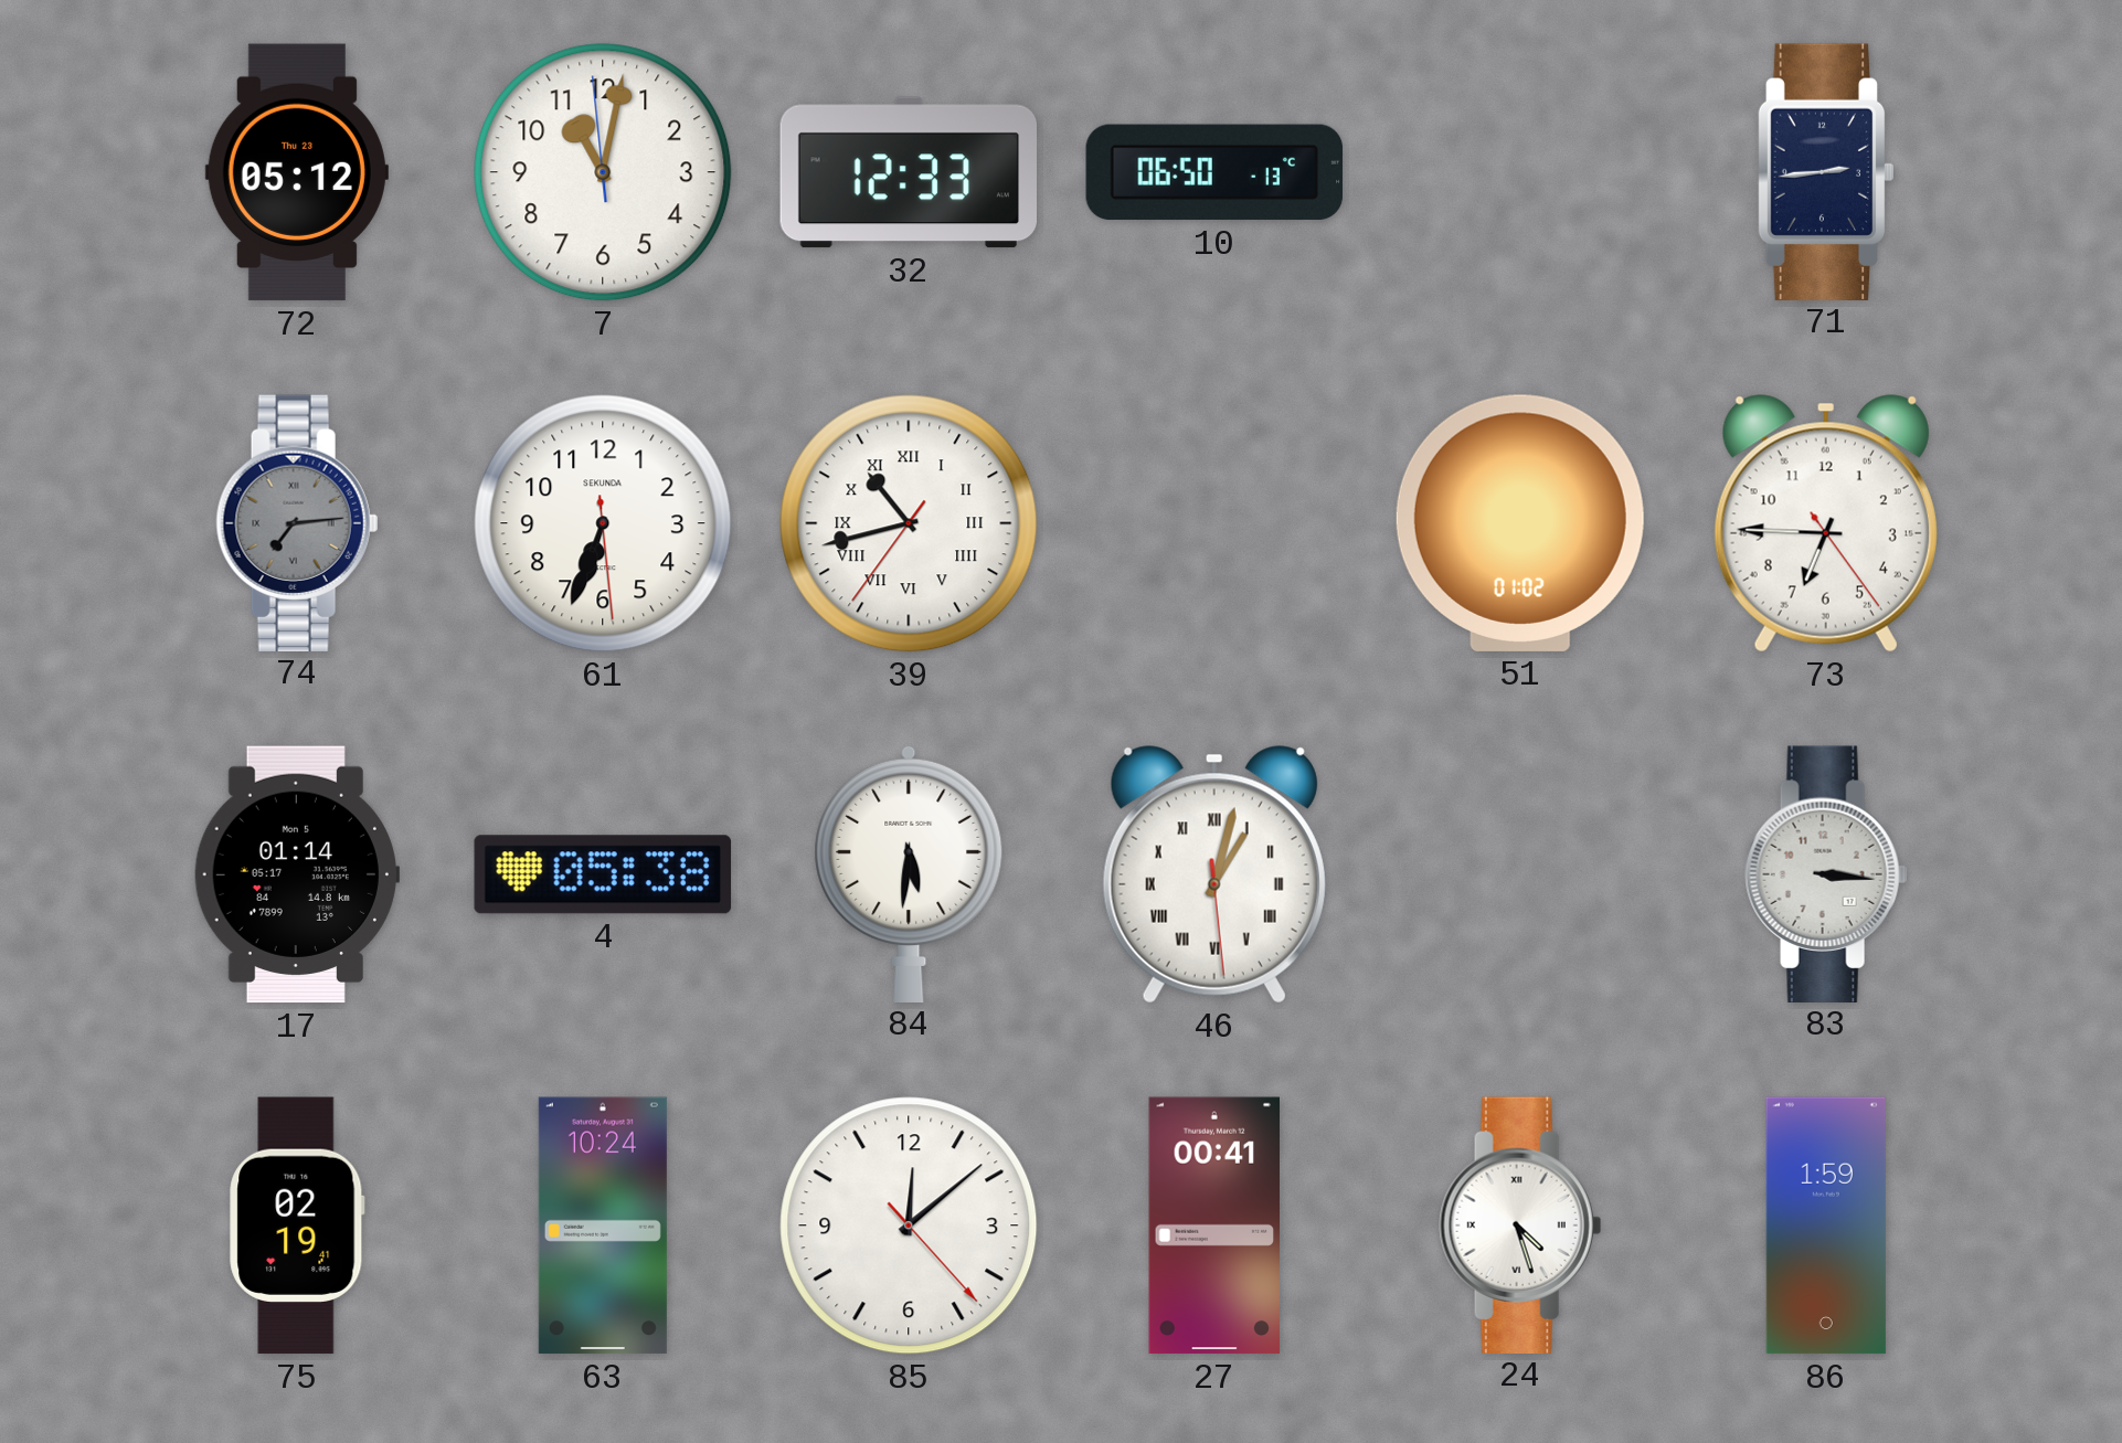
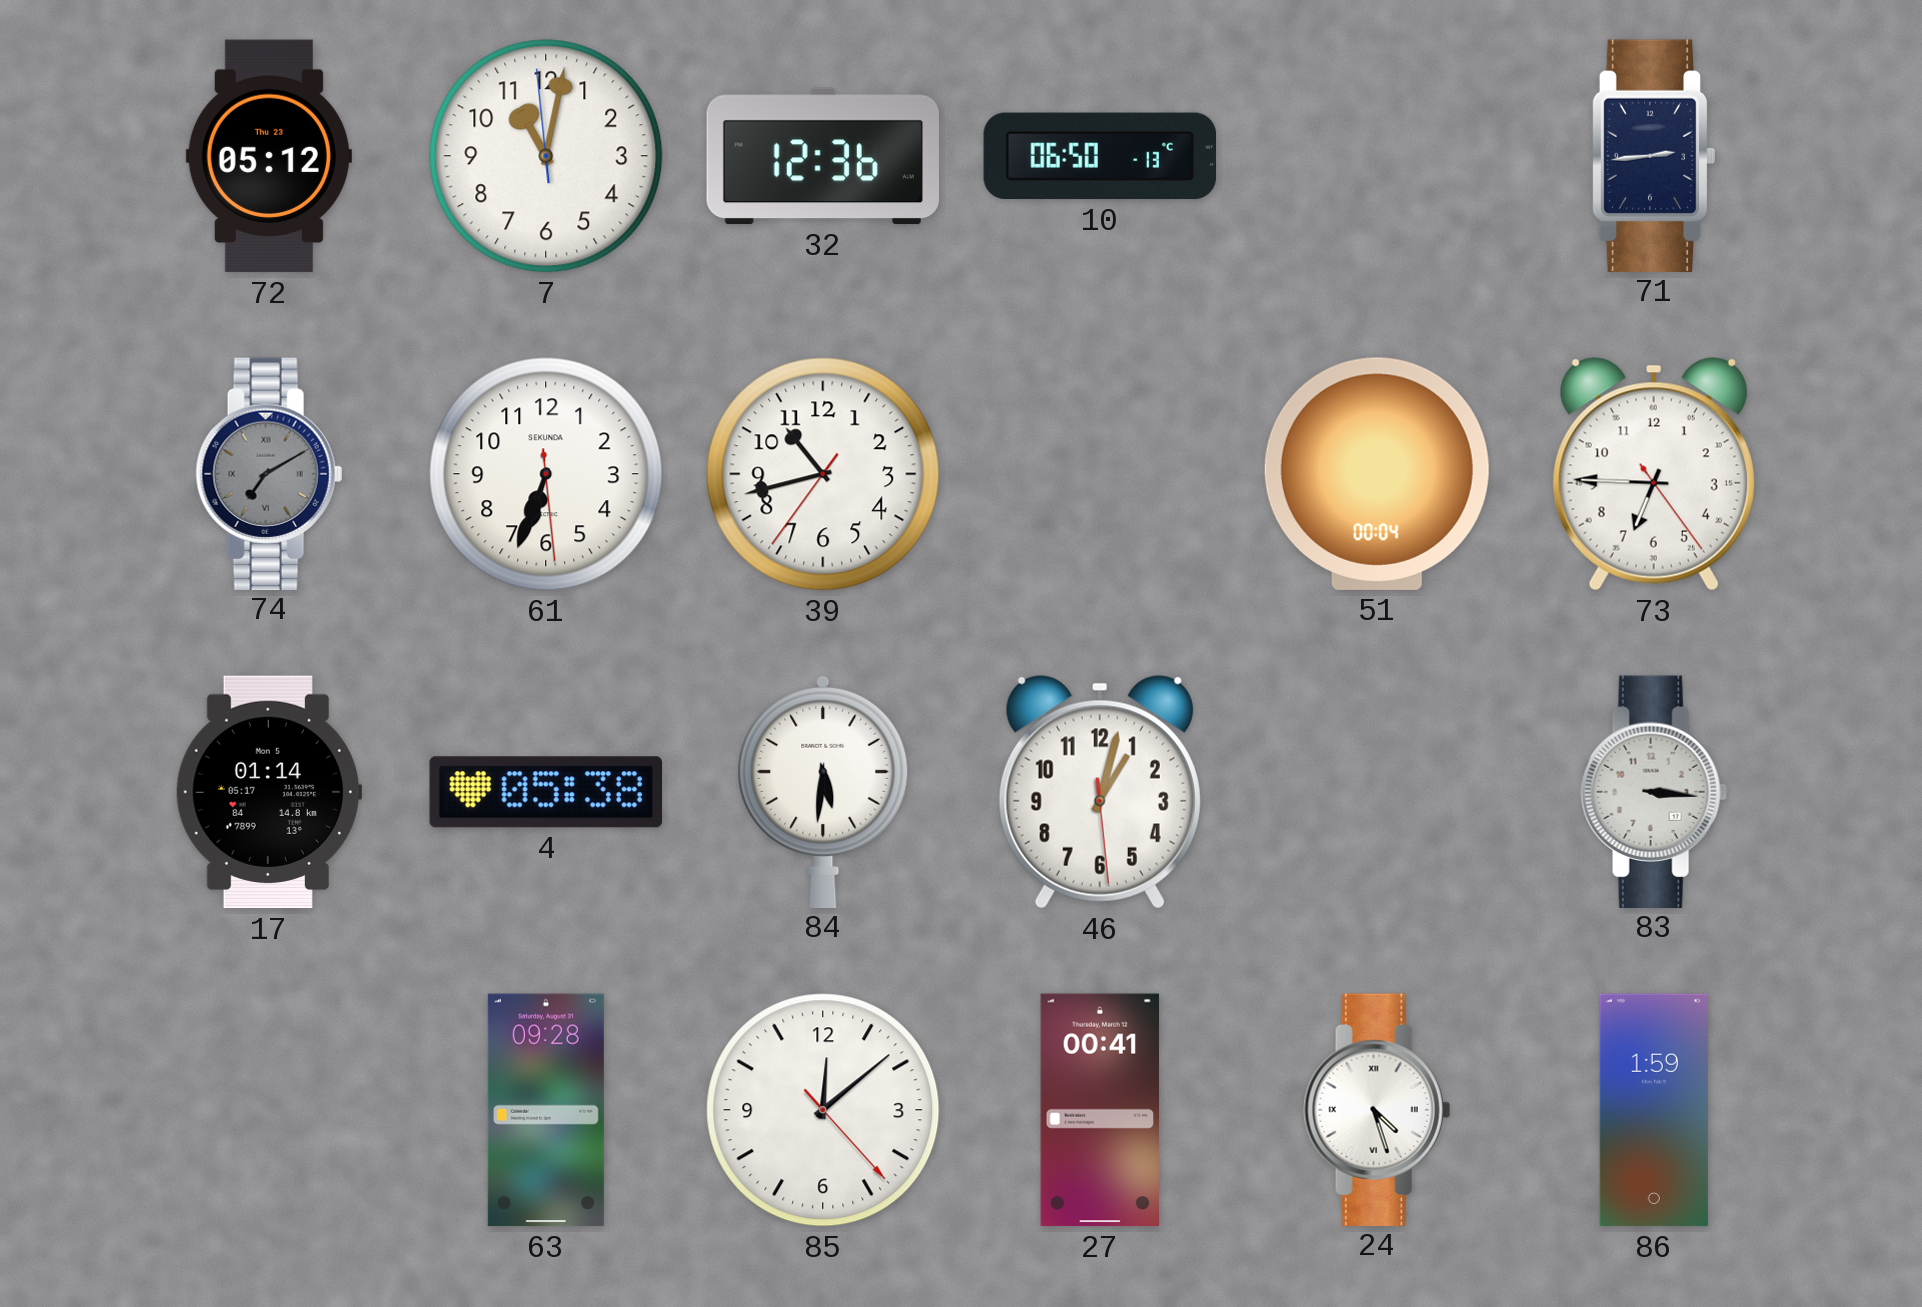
32: 12:33 -> 12:36 (823, 156)
74: 7:14 -> 7:10 (269, 473)
39 numerals: Roman -> Arabic (823, 474)
51: 01:02 -> 00:04 (1377, 474)
46 numerals: Roman -> Arabic (1100, 792)
75: 02:19 -> none (297, 1226)
63: 10:24 -> 09:28 (546, 1110)
